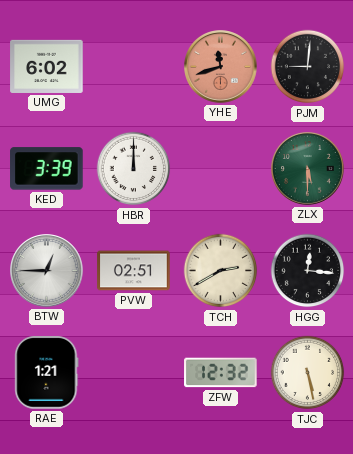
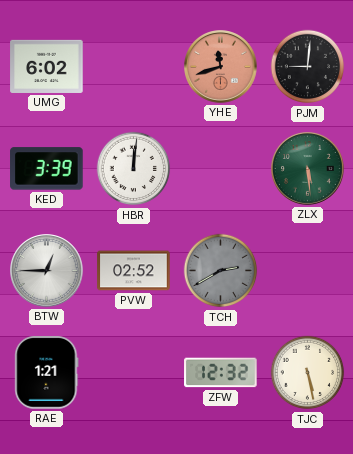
HBR: 12:00 -> 12:01 (134, 169)
ZLX: 5:30 -> 5:29 (308, 169)
PVW: 02:51 -> 02:52 (134, 271)
TCH dial: cream -> grey (221, 271)
HGG: 12:16 -> none (308, 271)
